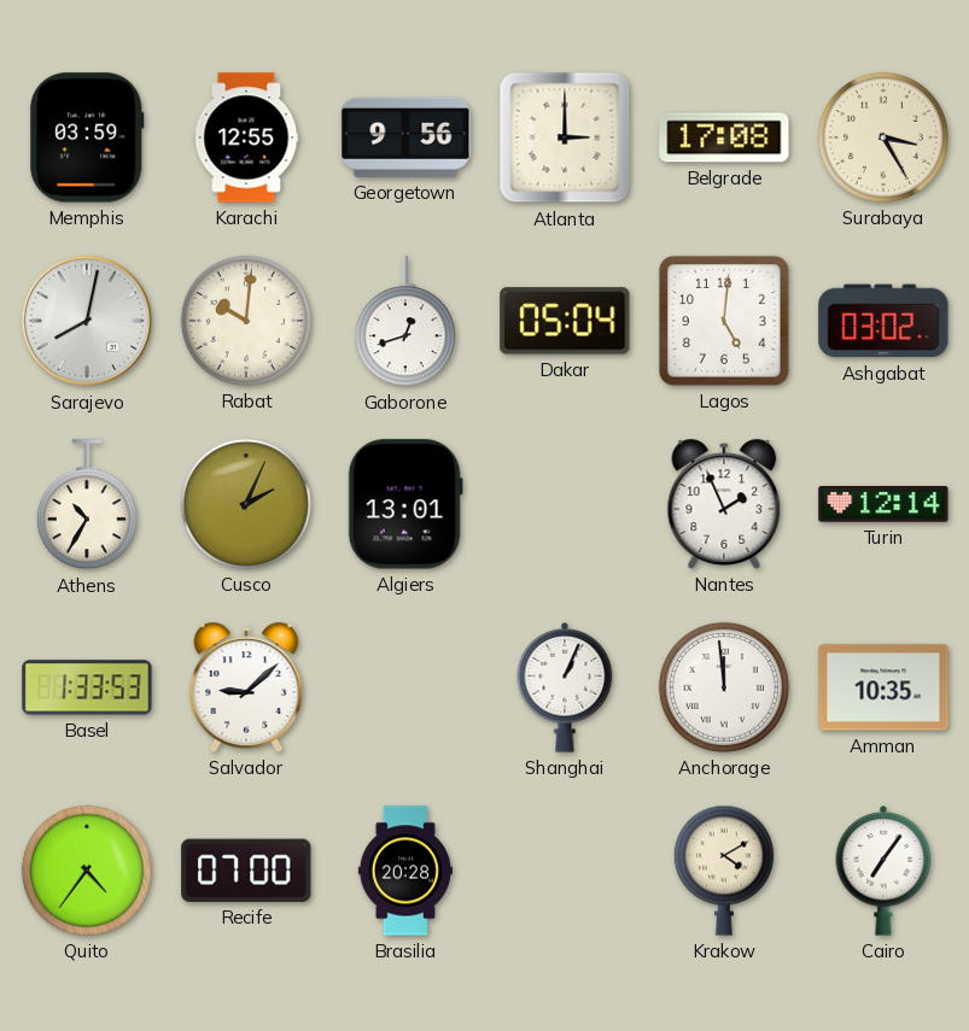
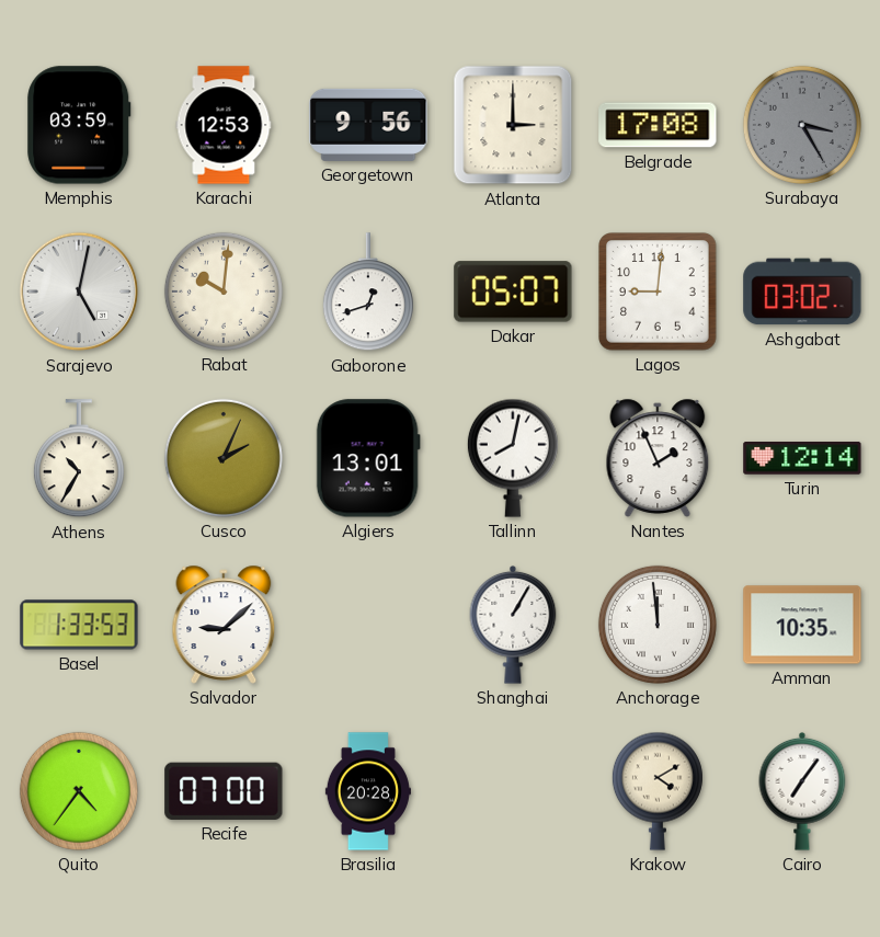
Karachi: 12:55 -> 12:53 (224, 125)
Surabaya dial: cream -> grey (802, 125)
Sarajevo: 8:02 -> 5:02 (79, 292)
Dakar: 05:04 -> 05:07 (513, 292)
Lagos: 5:01 -> 9:01 (659, 293)
Tallinn: none -> 8:02 (513, 458)
Shanghai: 1:04 -> 1:05 (513, 625)
